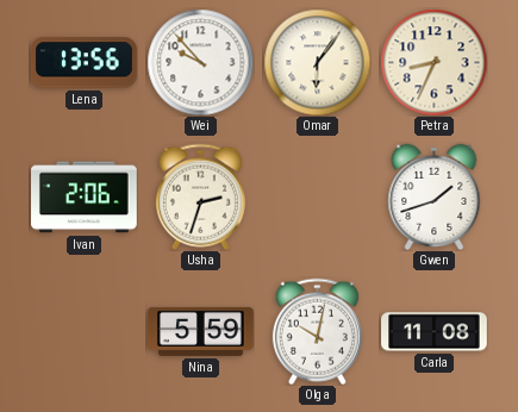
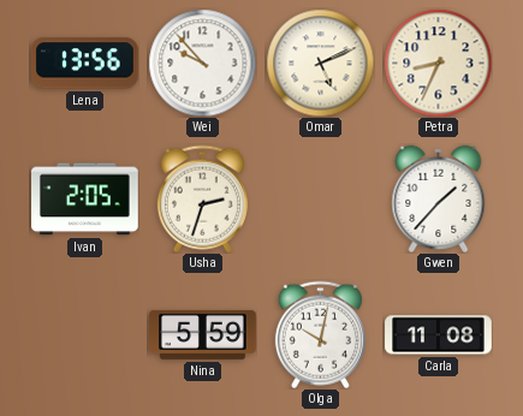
Omar: 6:06 -> 5:11 (320, 63)
Ivan: 2:06 -> 2:05 (85, 200)
Gwen: 1:42 -> 1:37 (439, 198)
